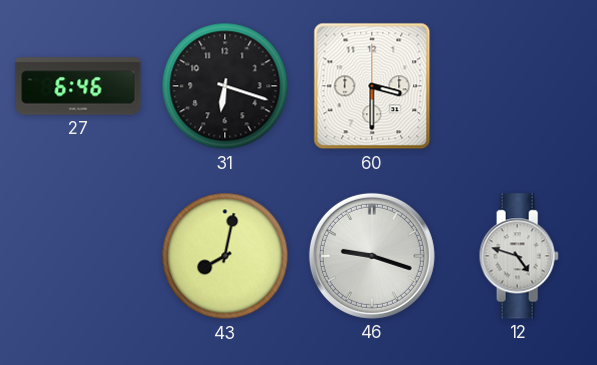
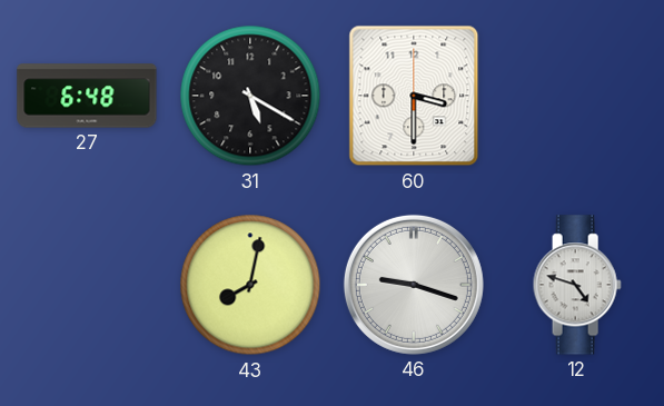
27: 6:46 -> 6:48 (87, 96)
31: 6:18 -> 5:20 (250, 96)
